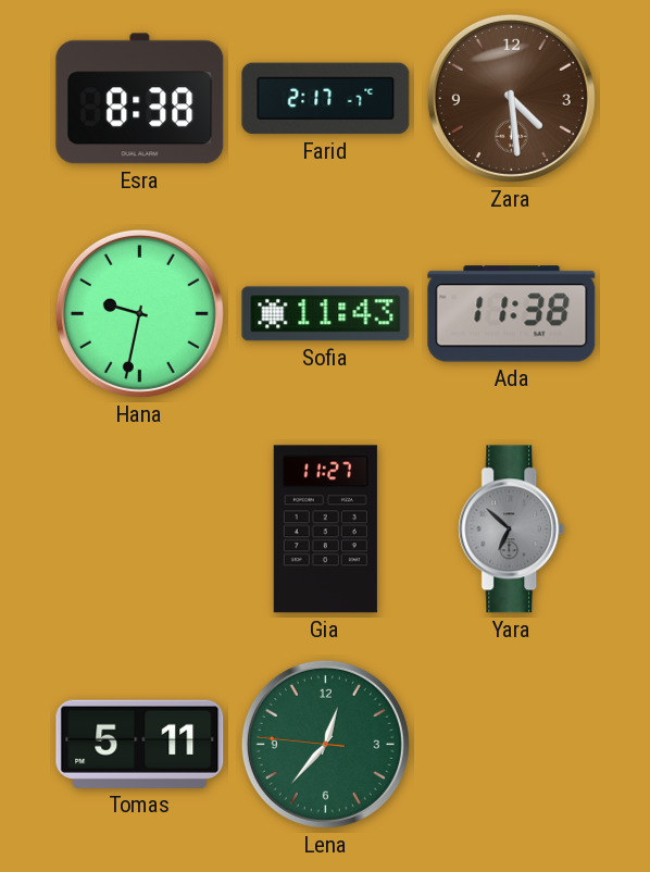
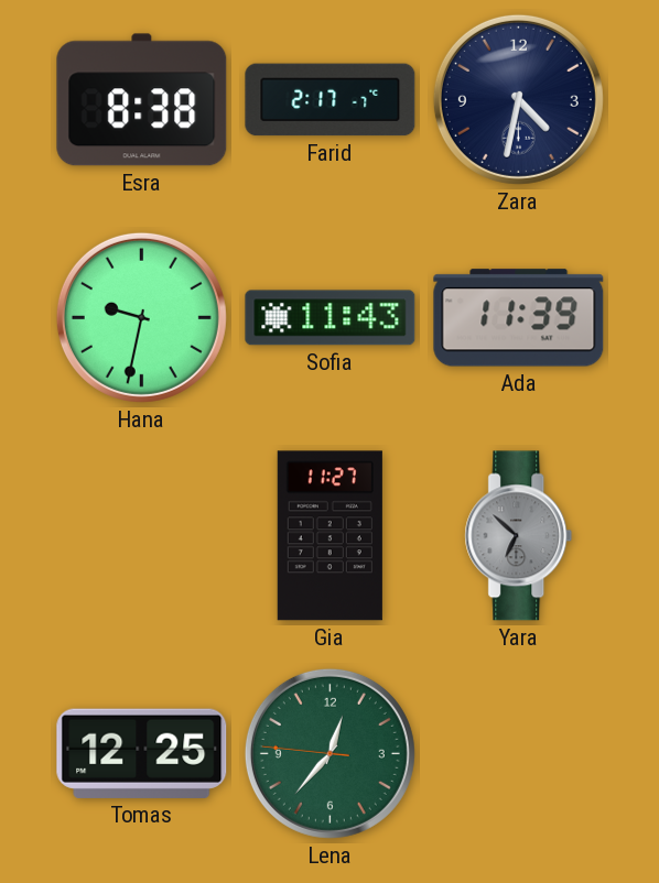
Zara: 4:29 -> 4:32 (518, 99)
Zara dial: brown -> navy (518, 99)
Ada: 11:38 -> 11:39 (519, 318)
Tomas: 5:11 -> 12:25 (142, 753)
